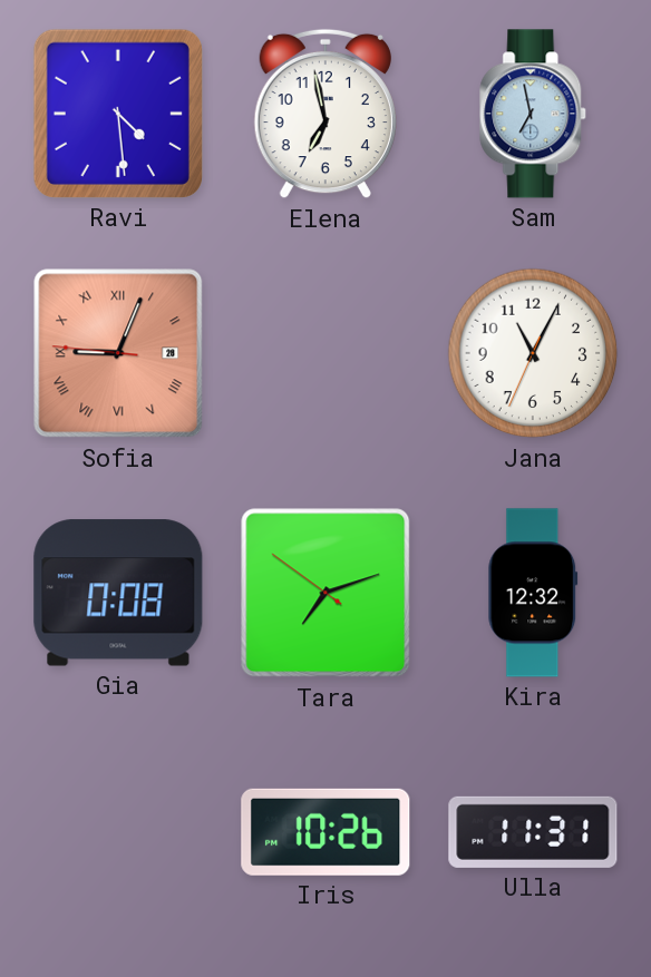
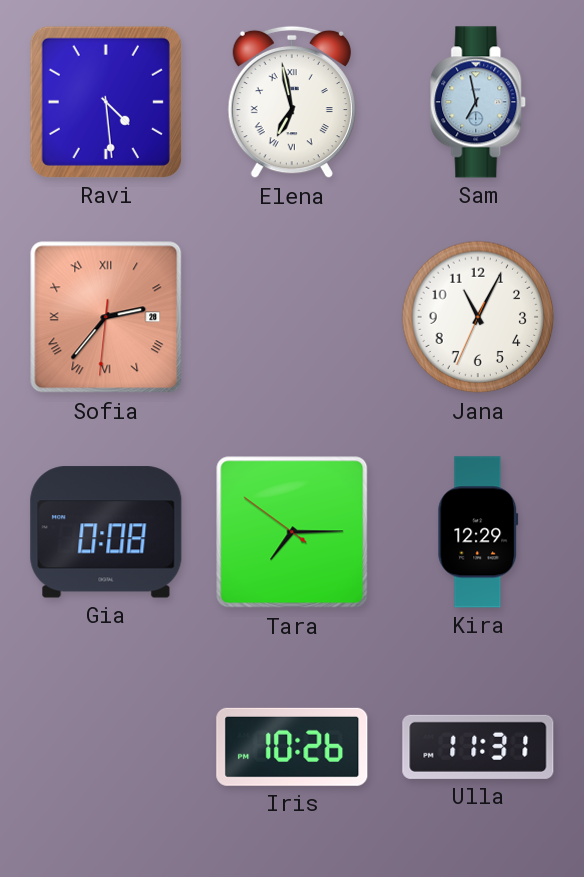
Elena numerals: Arabic -> Roman (292, 102)
Sofia: 9:03 -> 2:36 (106, 317)
Tara: 7:11 -> 7:14 (292, 532)
Kira: 12:32 -> 12:29 (478, 532)
